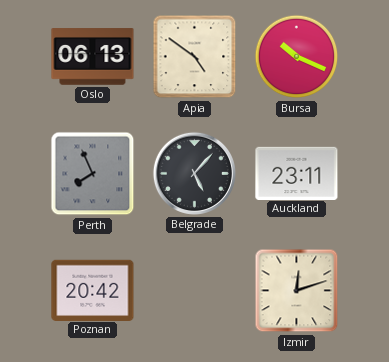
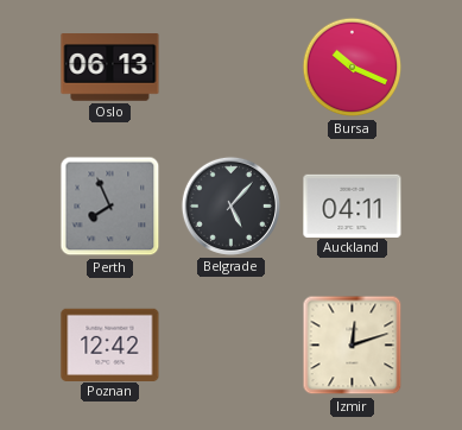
Apia: 4:51 -> none (195, 57)
Auckland: 23:11 -> 04:11 (353, 205)
Poznan: 20:42 -> 12:42 (110, 344)
